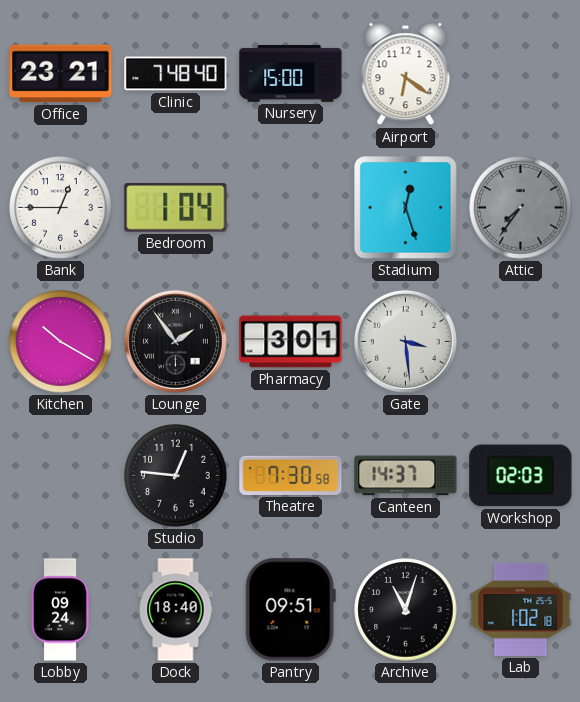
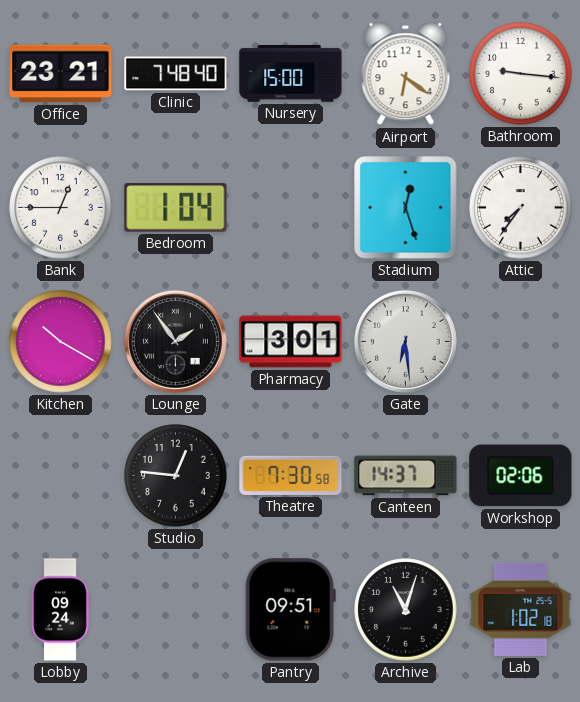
Bathroom: none -> 9:16 (521, 74)
Attic dial: grey -> white (521, 208)
Gate: 3:29 -> 6:29 (405, 341)
Workshop: 02:03 -> 02:06 (521, 476)
Dock: 18:40 -> none (176, 610)
